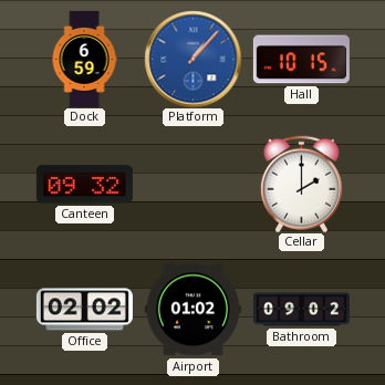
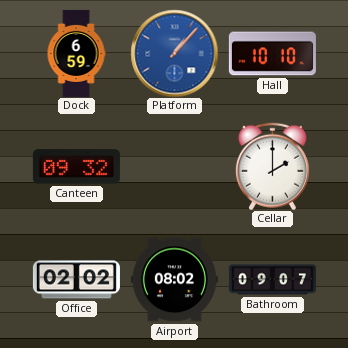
Hall: 10:15 -> 10:10 (272, 54)
Airport: 01:02 -> 08:02 (174, 280)
Bathroom: 09:02 -> 09:07 (272, 280)
